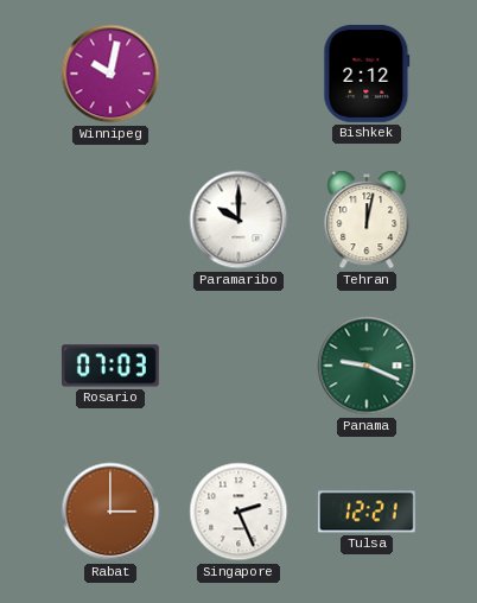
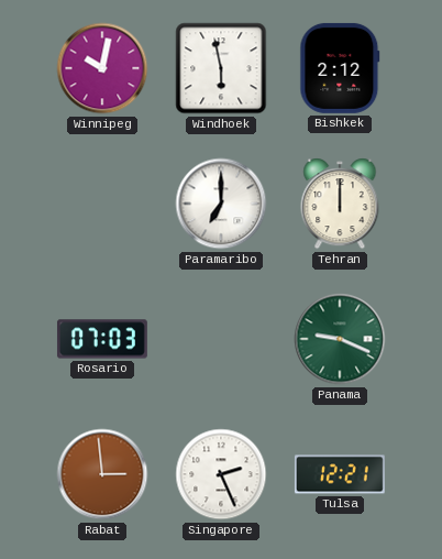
Windhoek: none -> 5:58 (221, 68)
Paramaribo: 10:00 -> 7:00 (221, 204)
Tehran: 12:02 -> 12:00 (340, 204)
Rabat: 3:00 -> 2:59 (102, 474)
